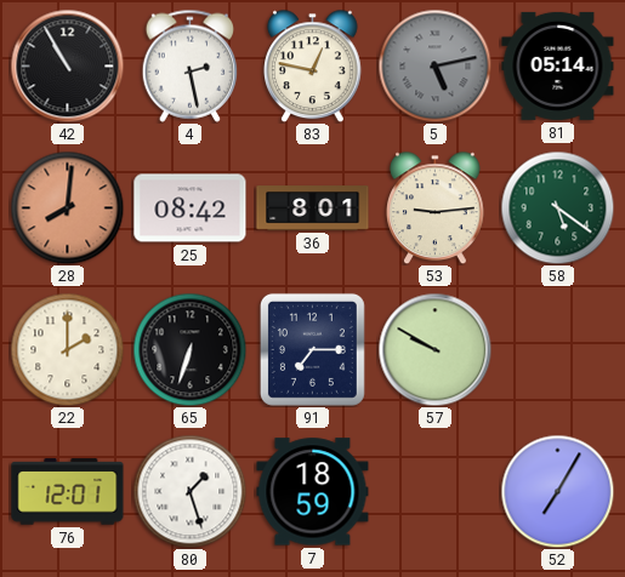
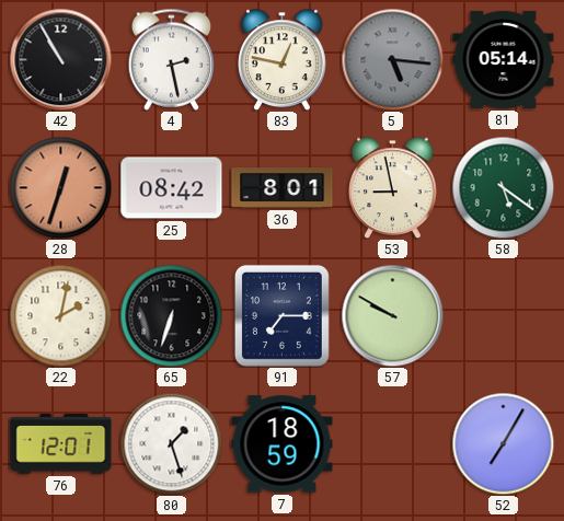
5: 5:13 -> 5:16 (392, 59)
28: 8:01 -> 12:33 (60, 187)
53: 9:14 -> 8:58 (393, 187)
22: 2:00 -> 2:02 (60, 315)
